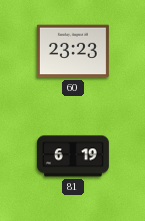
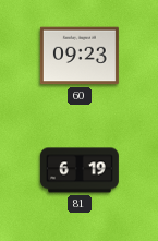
60: 23:23 -> 09:23 (80, 56)
